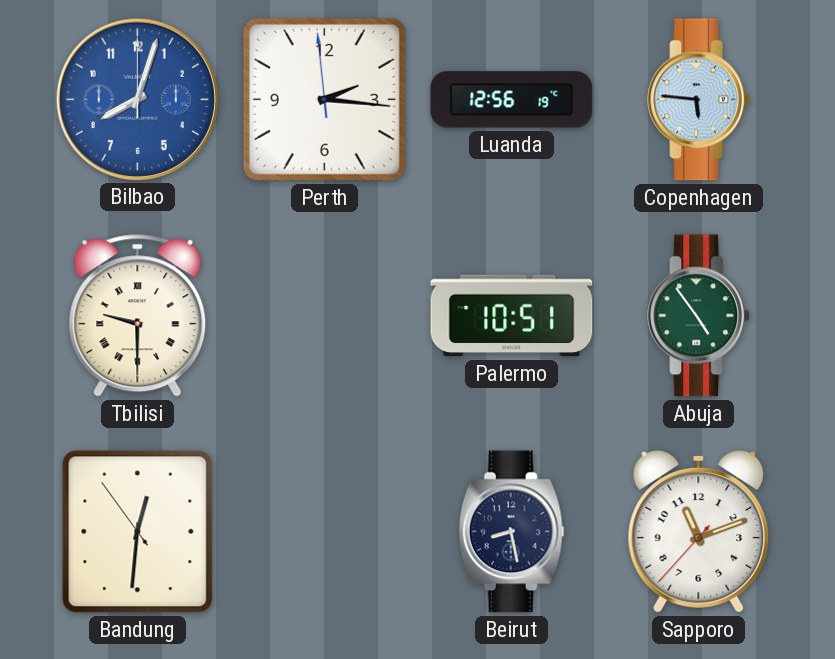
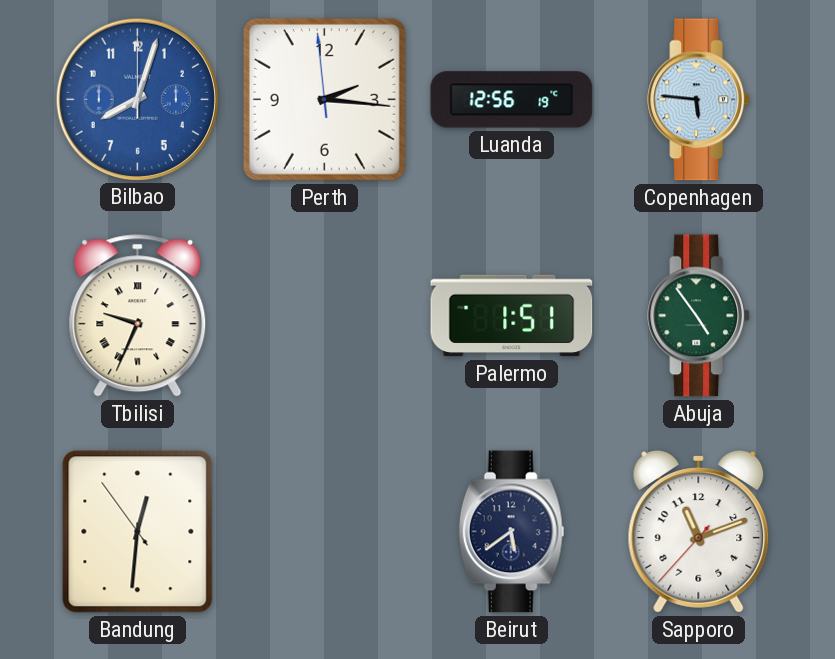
Tbilisi: 9:30 -> 9:34 (138, 316)
Palermo: 10:51 -> 1:51 (512, 316)
Beirut: 8:28 -> 5:39 (512, 532)
